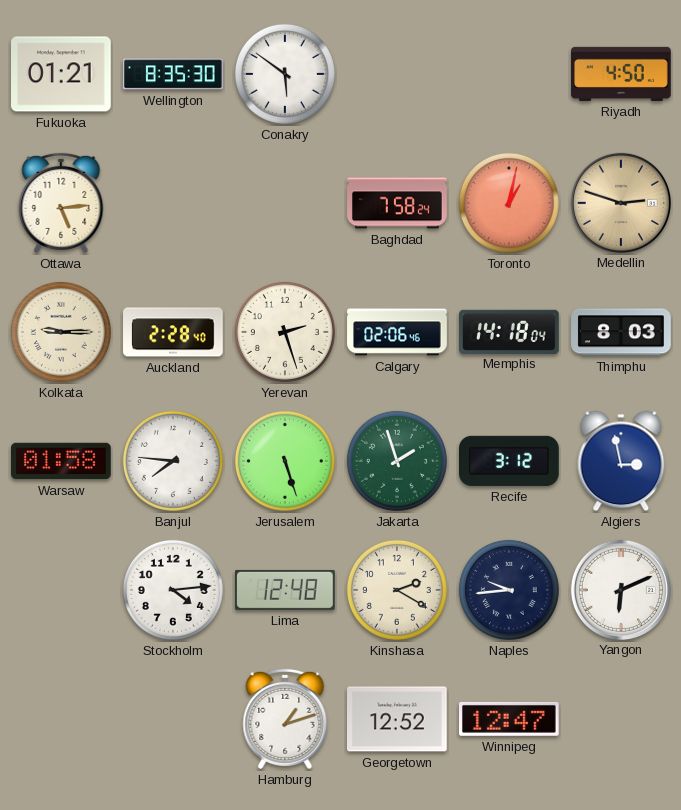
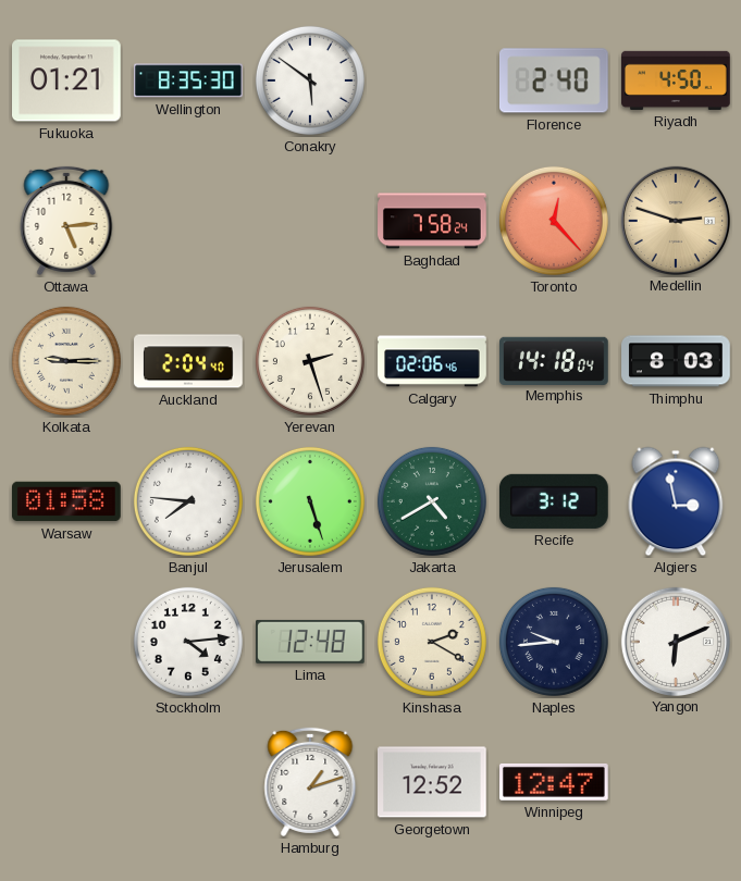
Florence: none -> 2:40 (555, 80)
Toronto: 1:02 -> 12:23 (554, 221)
Auckland: 2:28 -> 2:04 (188, 361)
Jakarta: 1:57 -> 4:40 (432, 501)
